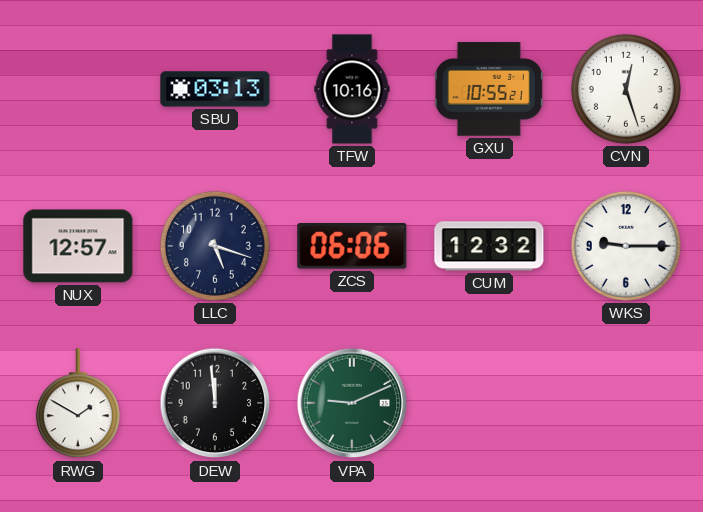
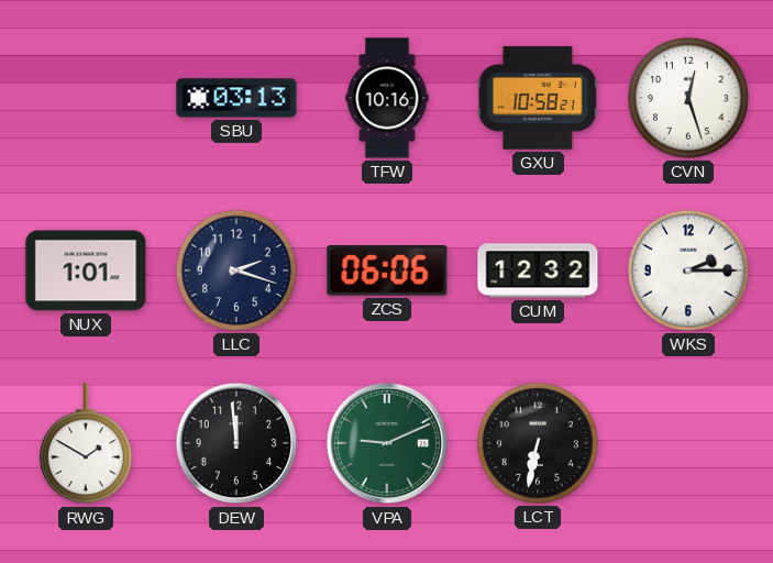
GXU: 10:55 -> 10:58 (538, 98)
NUX: 12:57 -> 1:01 (86, 271)
LLC: 5:18 -> 2:18 (236, 271)
WKS: 9:15 -> 2:15 (688, 271)
LCT: none -> 6:32 (538, 443)
